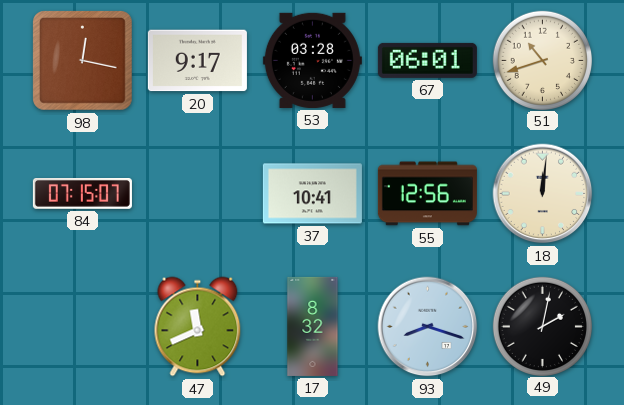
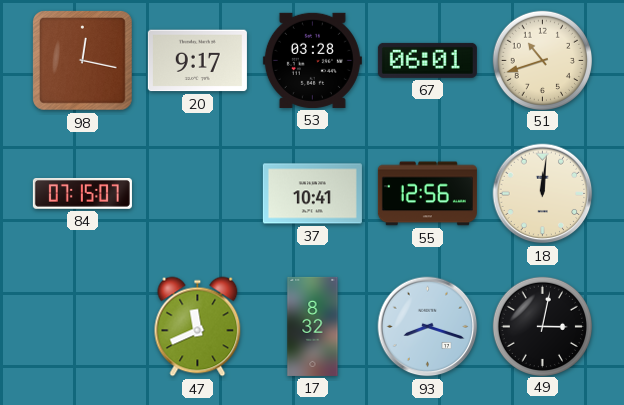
49: 2:02 -> 3:02 (542, 326)
